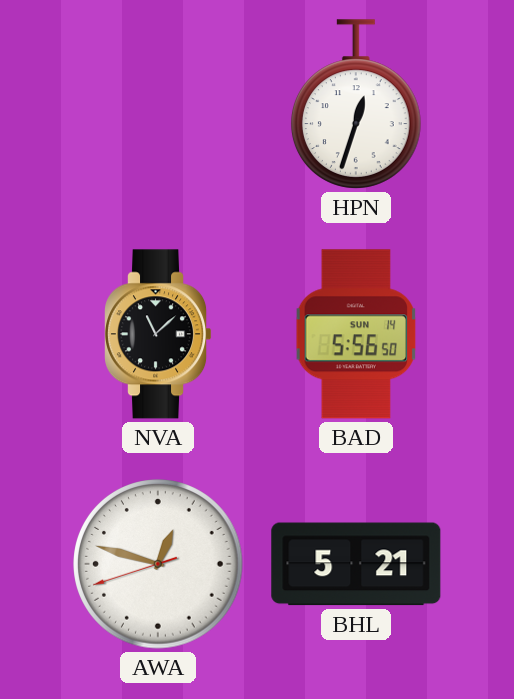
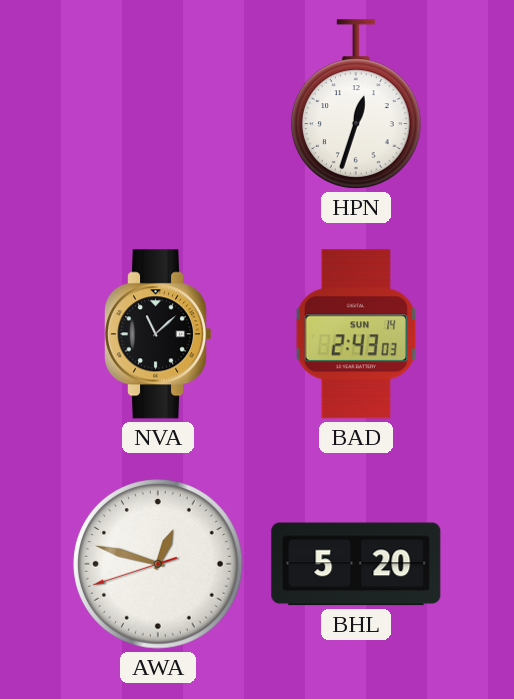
BAD: 5:56 -> 2:43 (356, 334)
BHL: 5:21 -> 5:20 (356, 564)
